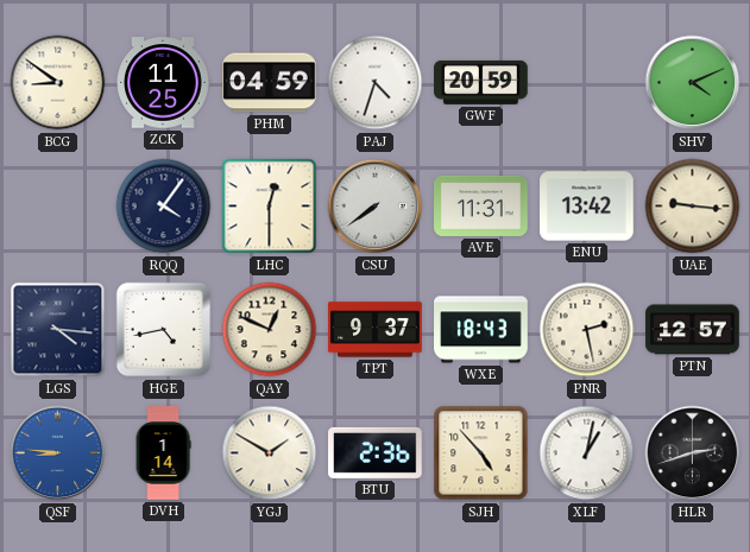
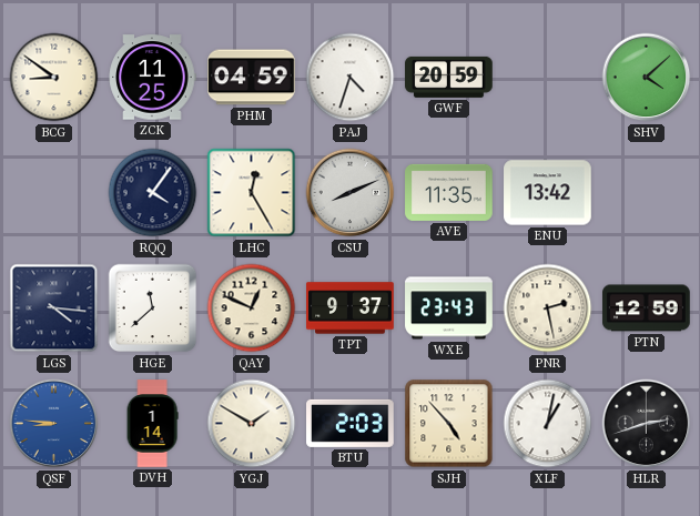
SHV: 4:11 -> 4:08 (647, 78)
LHC: 12:30 -> 12:25 (252, 193)
CSU: 7:39 -> 8:11 (351, 193)
AVE: 11:31 -> 11:35 (449, 192)
UAE: 9:16 -> none (693, 207)
HGE: 4:43 -> 11:38 (153, 308)
WXE: 18:43 -> 23:43 (449, 308)
PTN: 12:57 -> 12:59 (647, 308)
BTU: 2:36 -> 2:03 (351, 423)
